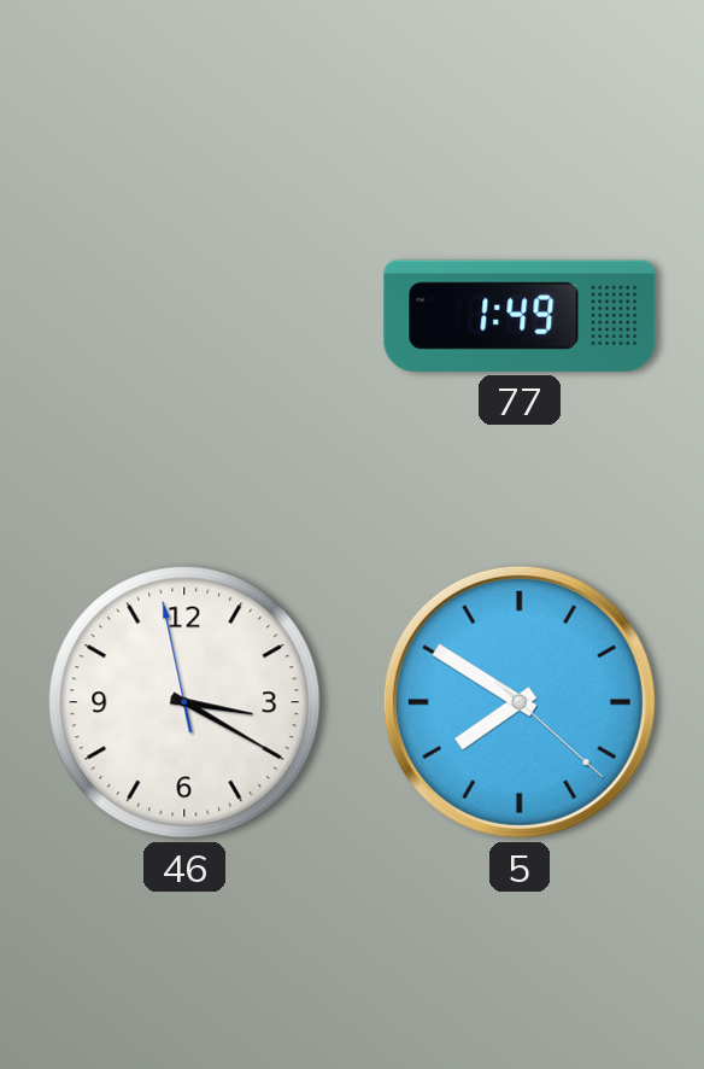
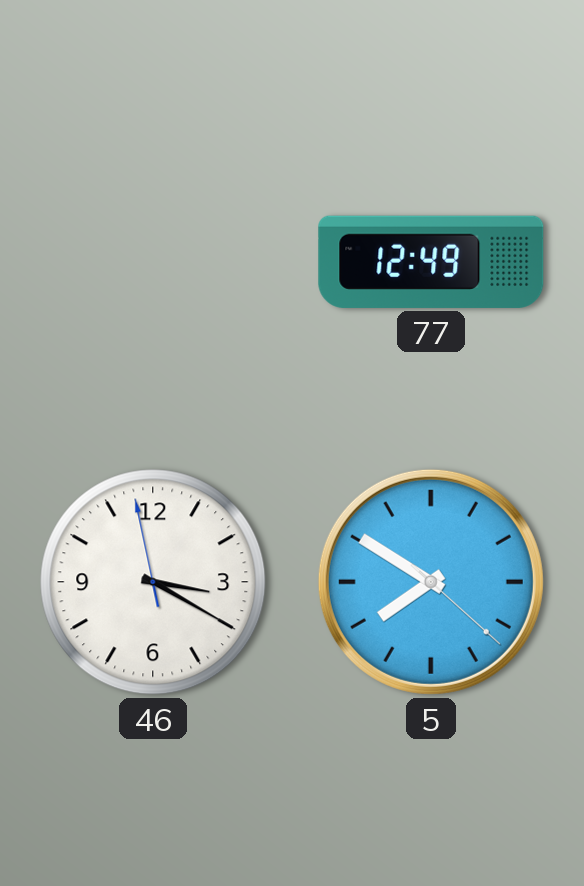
77: 1:49 -> 12:49 (431, 262)
